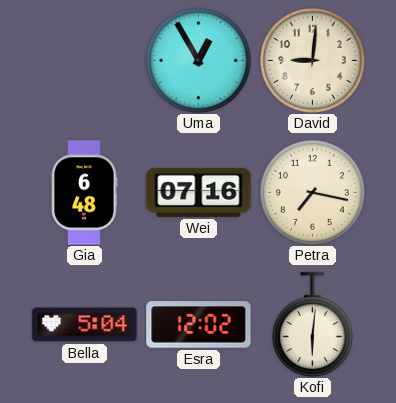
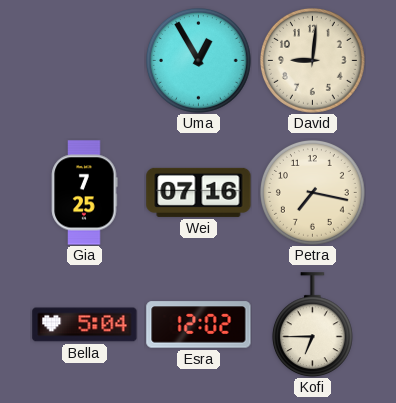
Gia: 6:48 -> 7:25 (85, 193)
Kofi: 6:01 -> 6:45 (312, 325)
